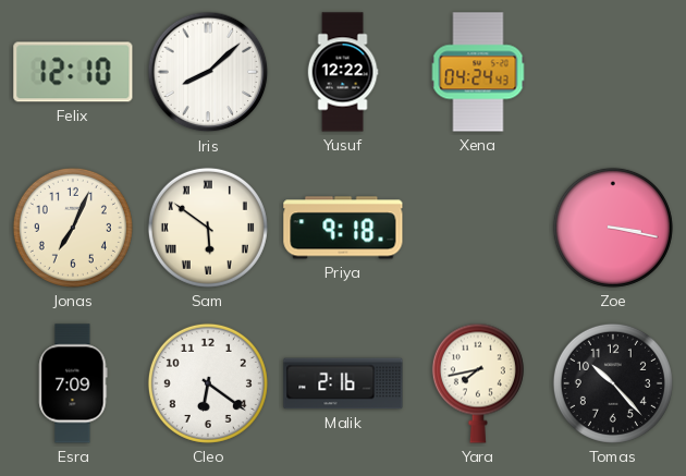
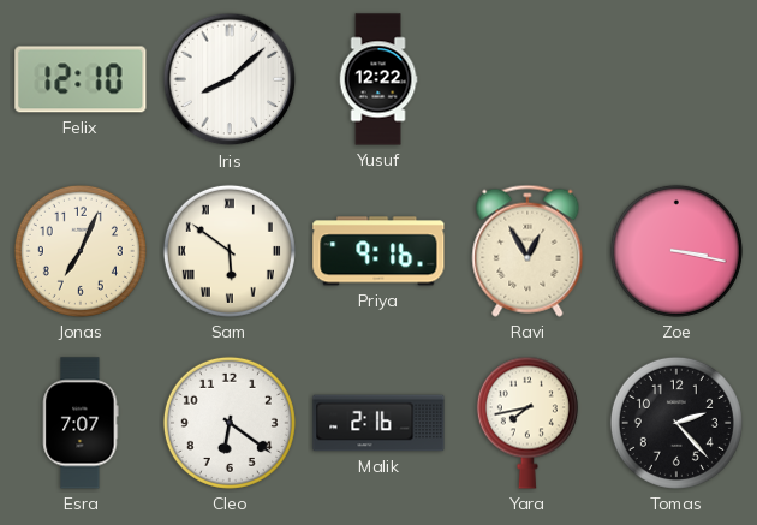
Xena: 04:24 -> none (478, 72)
Priya: 9:18 -> 9:16 (378, 251)
Ravi: none -> 12:55 (527, 251)
Esra: 7:09 -> 7:07 (81, 423)
Tomas: 10:23 -> 2:23 (676, 423)
